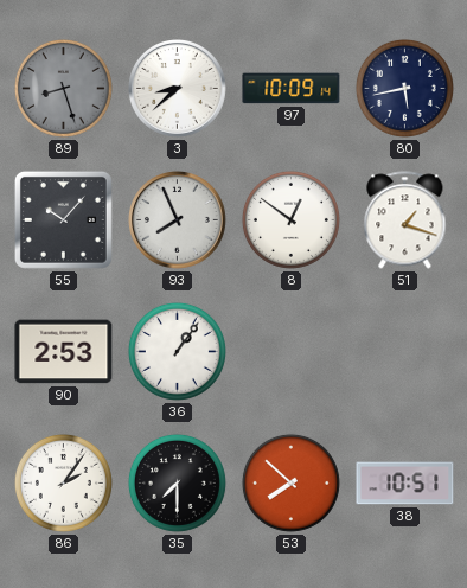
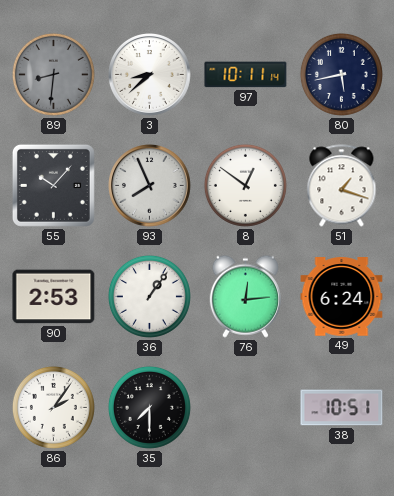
89: 8:27 -> 8:31 (53, 74)
97: 10:09 -> 10:11 (246, 75)
76: none -> 12:14 (245, 296)
49: none -> 6:24 (342, 297)
53: 7:52 -> none (290, 482)
